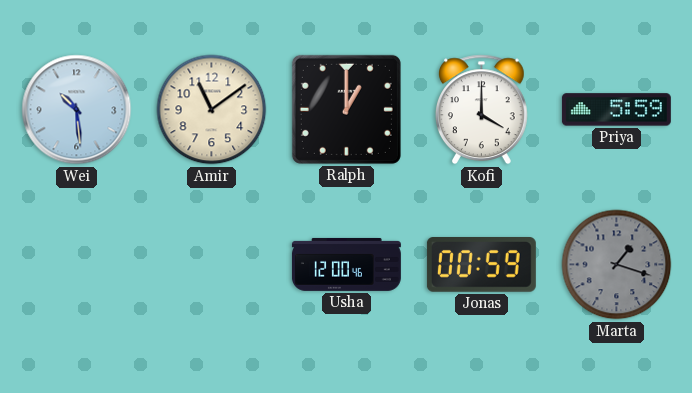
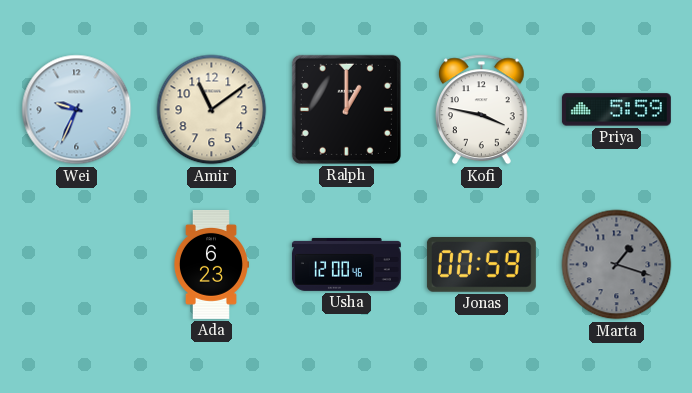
Wei: 10:29 -> 9:34 (77, 110)
Kofi: 4:00 -> 3:47 (481, 110)
Ada: none -> 6:23 (211, 264)
